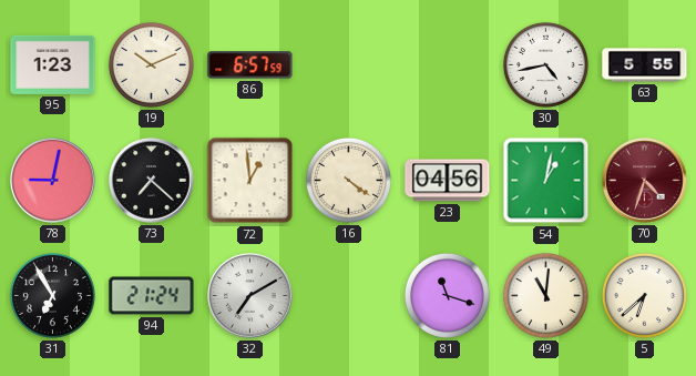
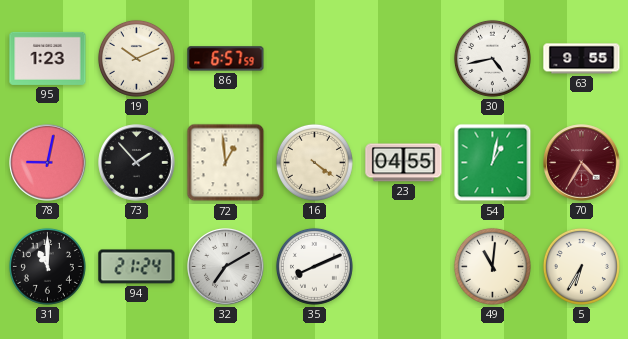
63: 5:55 -> 9:55 (582, 59)
73: 7:22 -> 1:53 (137, 163)
23: 04:56 -> 04:55 (404, 163)
70: 4:33 -> 4:35 (582, 163)
31: 6:55 -> 11:00 (47, 266)
35: none -> 8:11 (314, 266)
81: 11:18 -> none (447, 295)
5: 6:38 -> 6:35 (581, 266)
